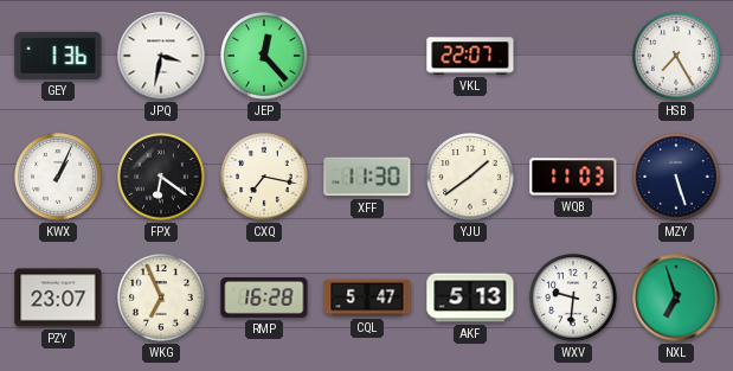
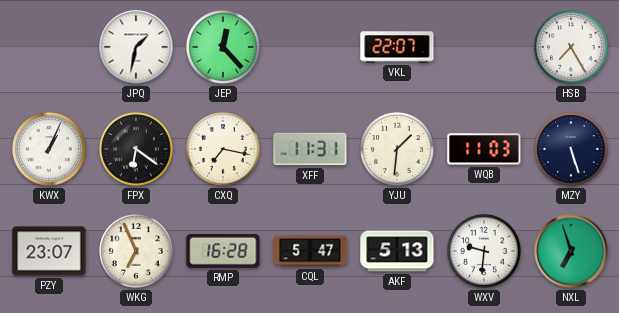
GEY: 1:36 -> none (58, 56)
JPQ: 3:32 -> 1:32 (136, 47)
XFF: 11:30 -> 11:31 (310, 149)
YJU: 1:39 -> 1:31 (398, 150)
